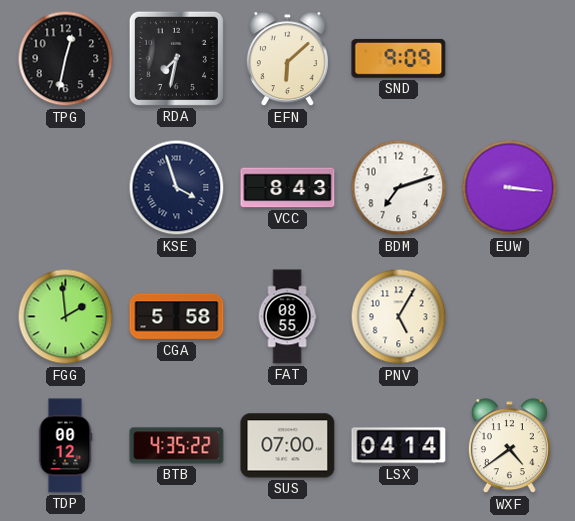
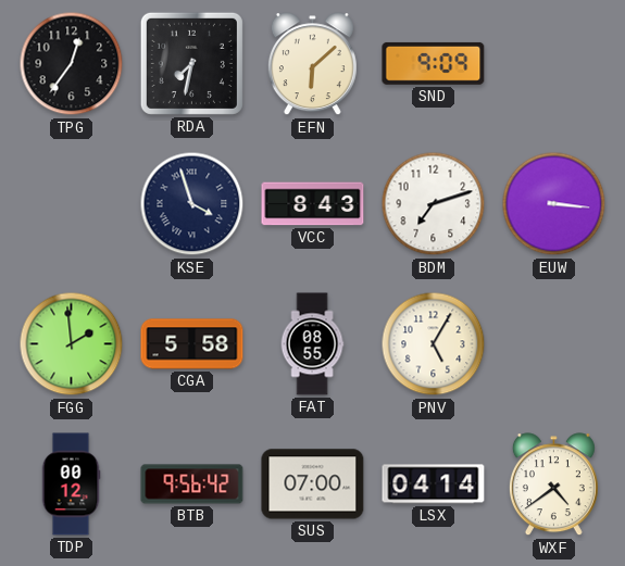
TPG: 12:32 -> 12:36 (72, 64)
BTB: 4:35 -> 9:56 (192, 485)
